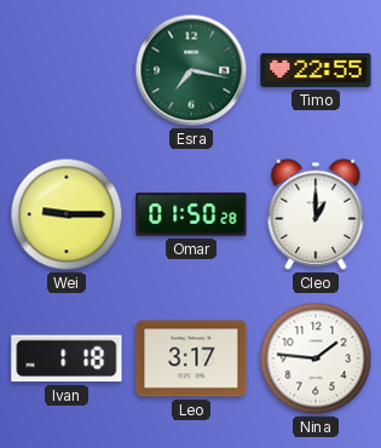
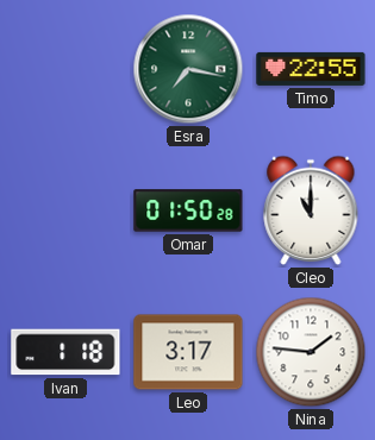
Wei: 9:15 -> none (67, 214)
Cleo: 1:00 -> 11:00 (311, 210)
